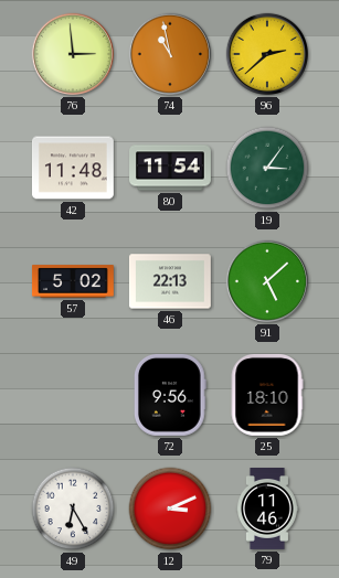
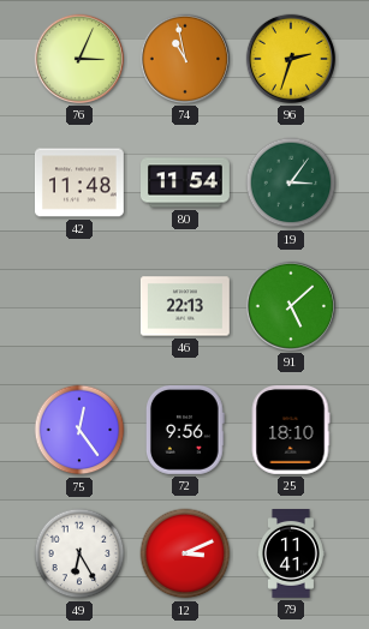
76: 2:59 -> 3:04 (79, 59)
96: 2:38 -> 2:33 (291, 59)
57: 5:02 -> none (74, 281)
75: none -> 12:24 (79, 430)
79: 11:46 -> 11:41 (292, 555)
